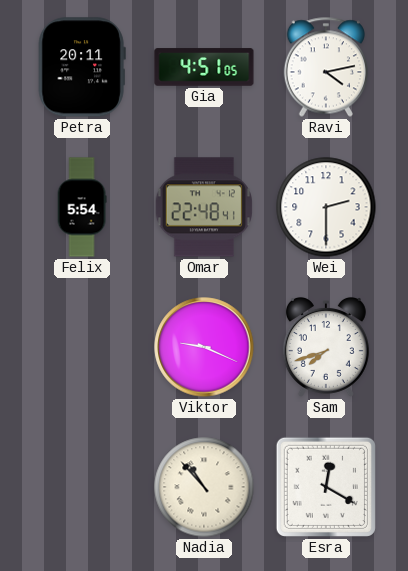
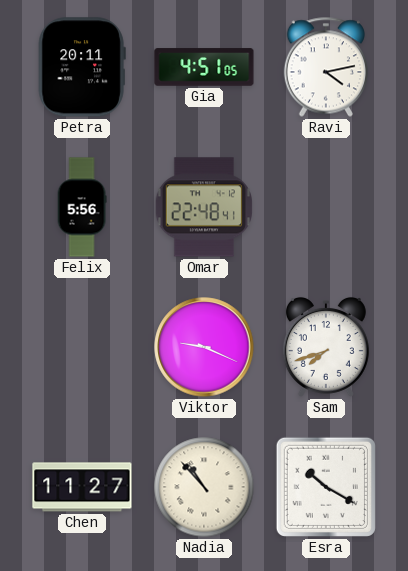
Felix: 5:54 -> 5:56 (82, 207)
Wei: 2:30 -> none (326, 207)
Chen: none -> 11:27 (82, 487)
Esra: 12:20 -> 10:20 (326, 487)
